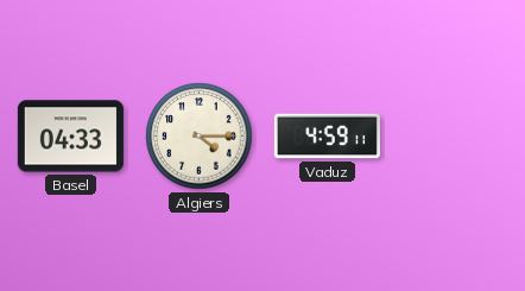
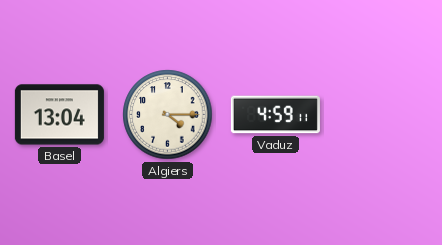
Basel: 04:33 -> 13:04 (59, 115)
